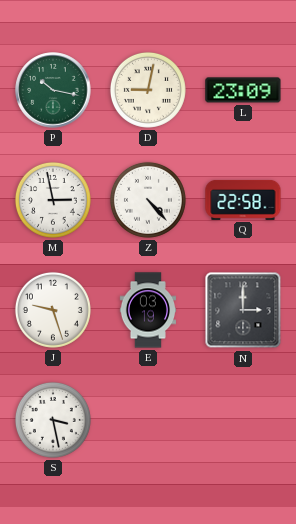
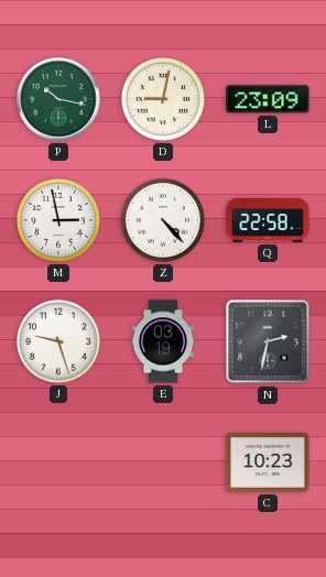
N: 3:00 -> 2:32 (268, 341)
S: 3:28 -> none (53, 420)
C: none -> 10:23 (268, 462)
